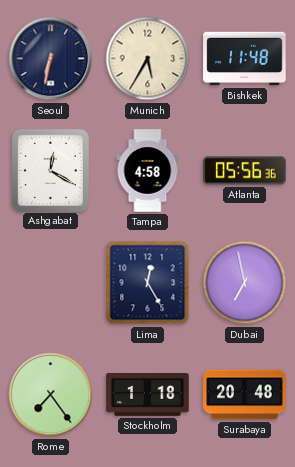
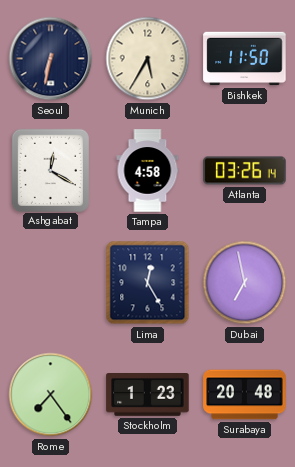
Bishkek: 11:48 -> 11:50 (245, 59)
Atlanta: 05:56 -> 03:26 (245, 171)
Stockholm: 1:18 -> 1:23 (148, 395)
